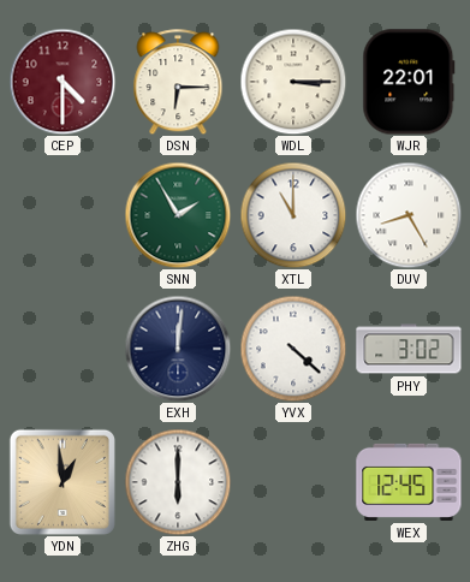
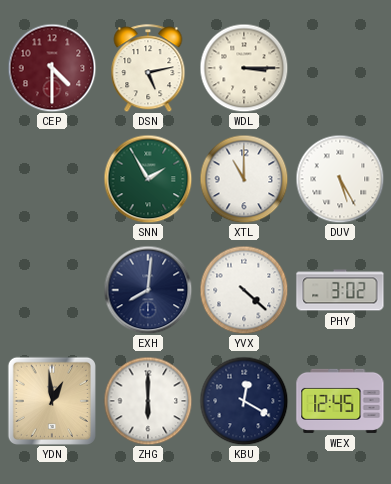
DSN: 6:15 -> 5:13 (148, 68)
WJR: 22:01 -> none (409, 82)
DUV: 8:25 -> 5:25 (340, 179)
EXH: 12:01 -> 8:01 (148, 290)
KBU: none -> 12:20 (244, 401)
